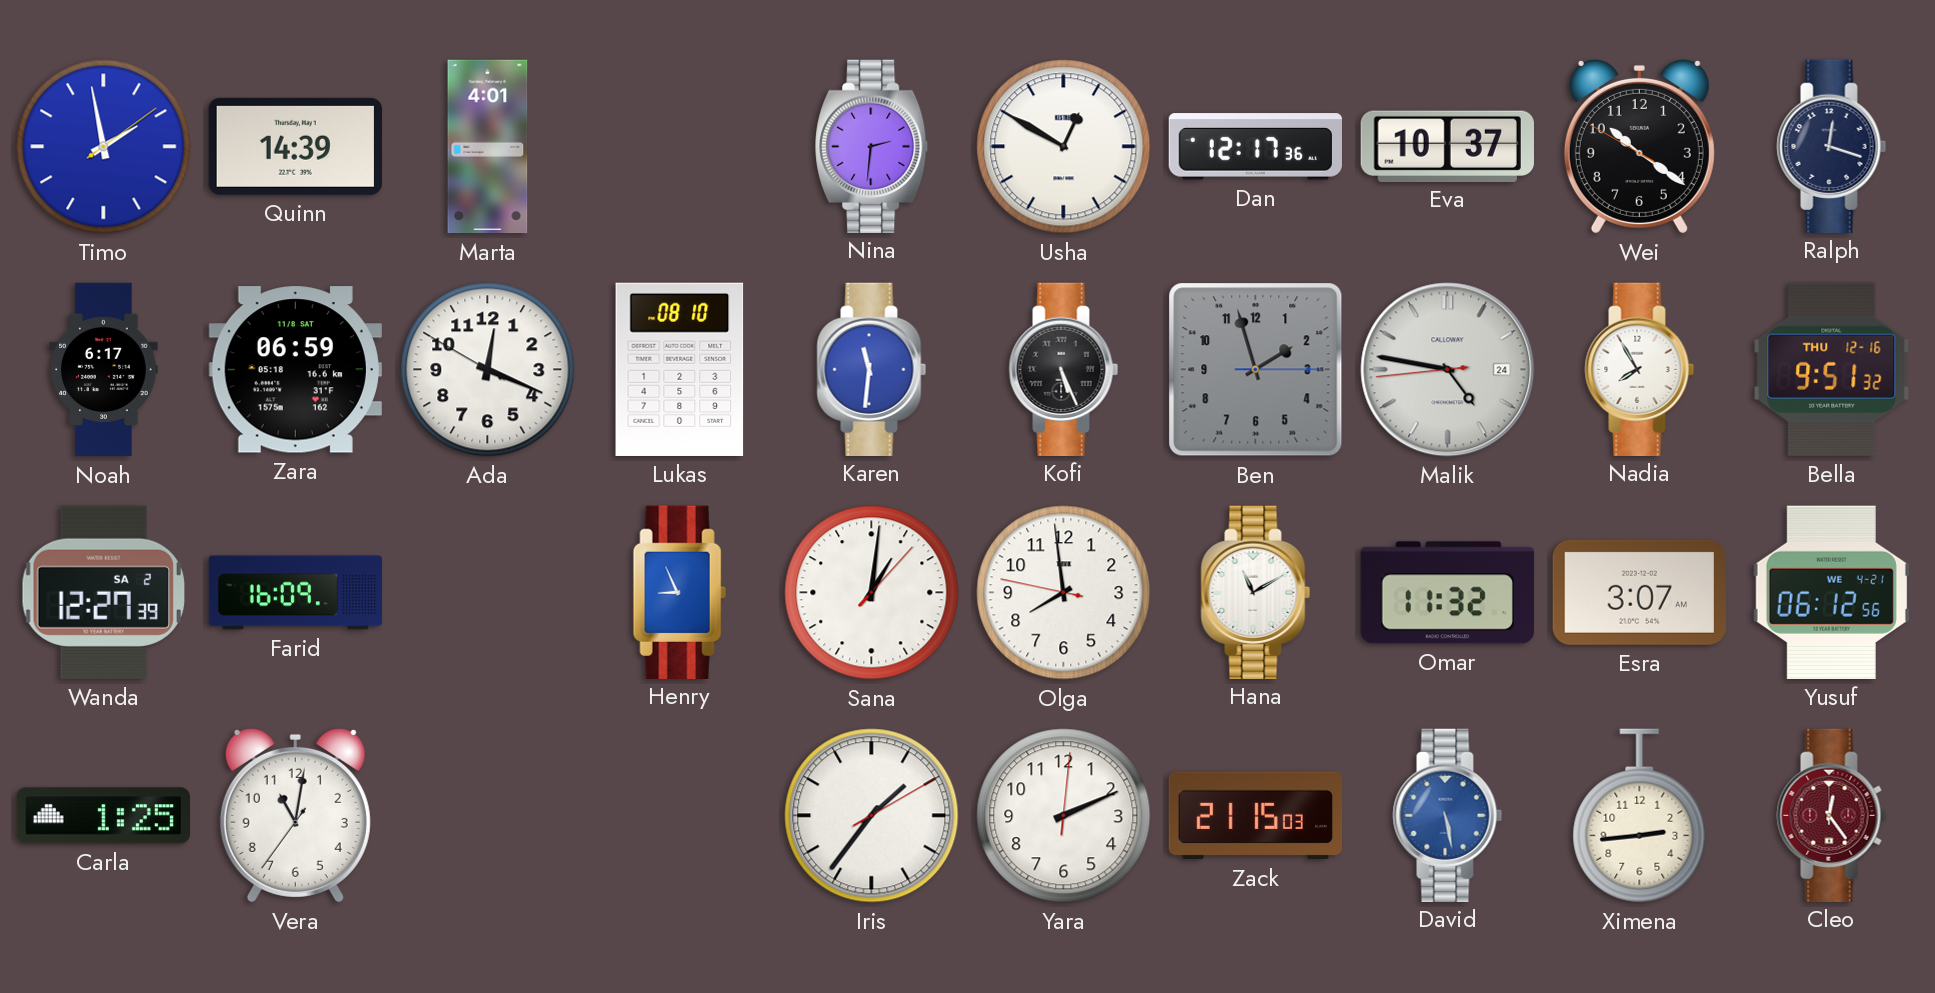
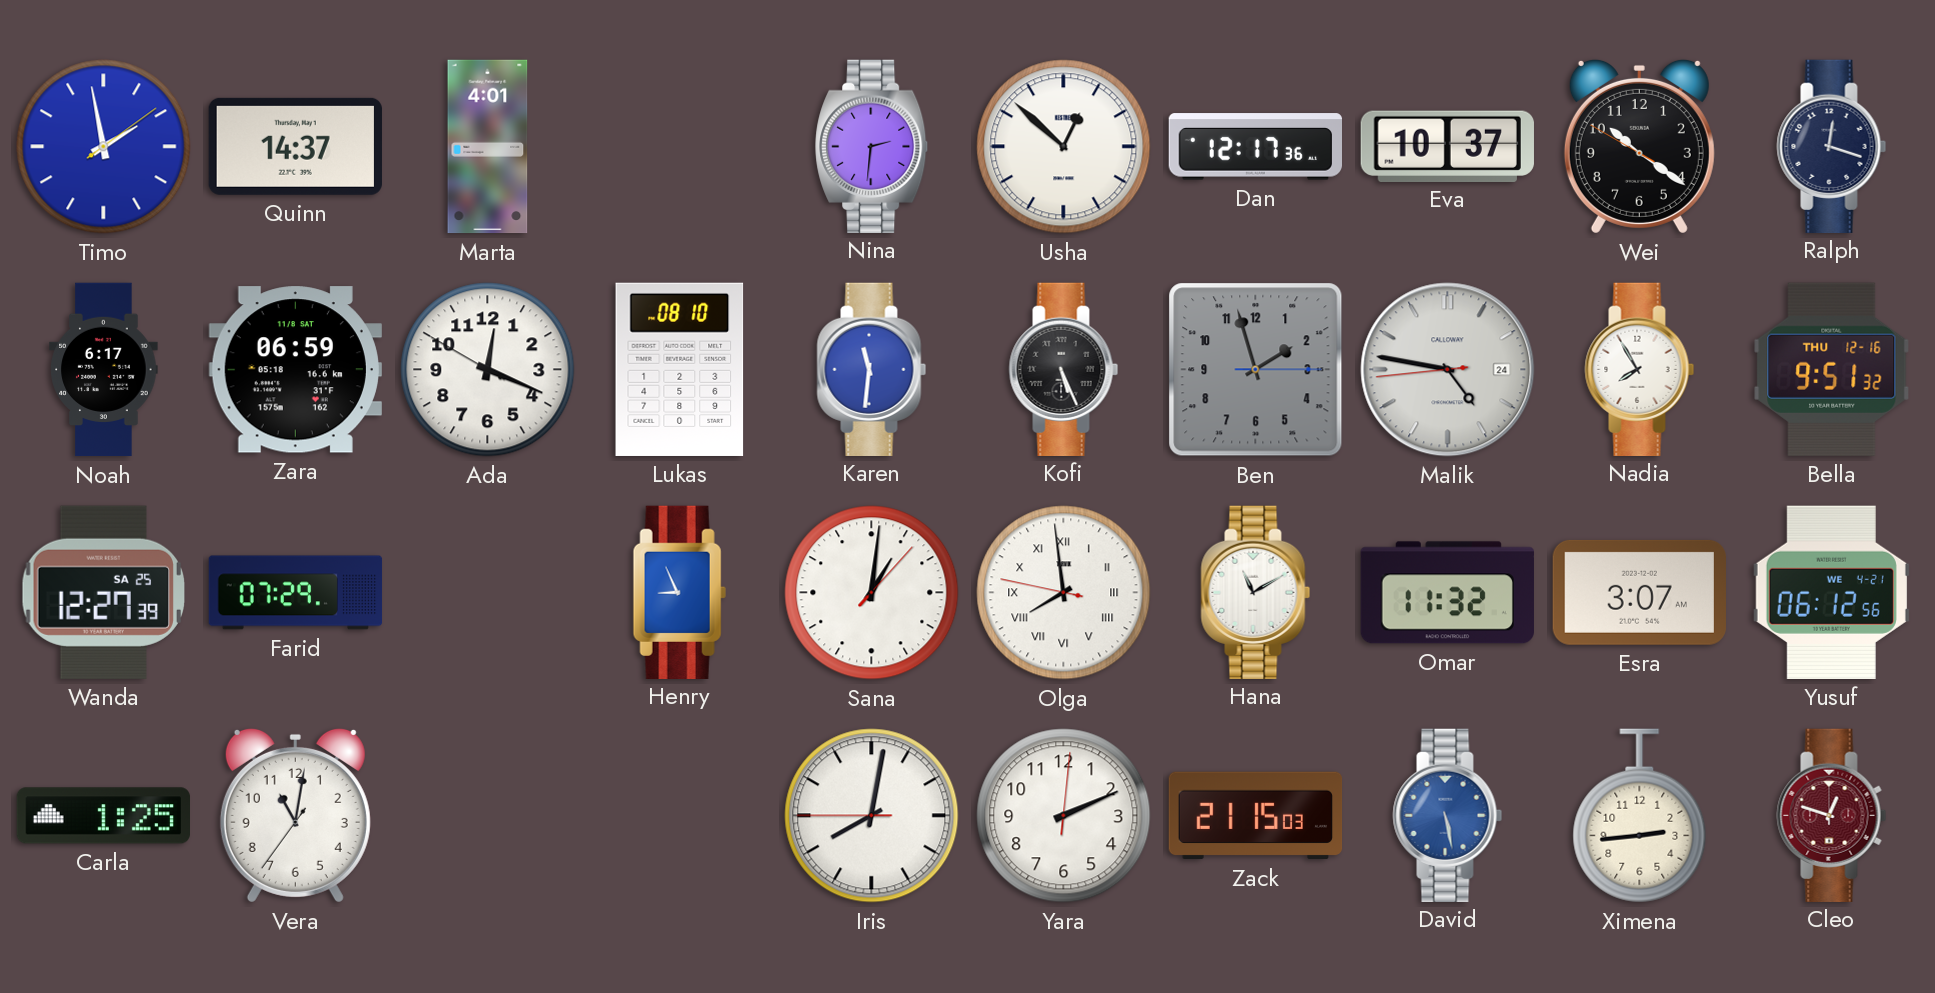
Quinn: 14:39 -> 14:37 (295, 146)
Usha: 12:50 -> 12:52 (1064, 147)
Wanda date: SA 2 -> SA 25 (103, 592)
Farid: 16:09 -> 07:29 (296, 593)
Olga numerals: Arabic -> Roman (1064, 593)
Iris: 1:36 -> 8:01 (872, 816)
Cleo: 12:24 -> 12:48 (1832, 815)
